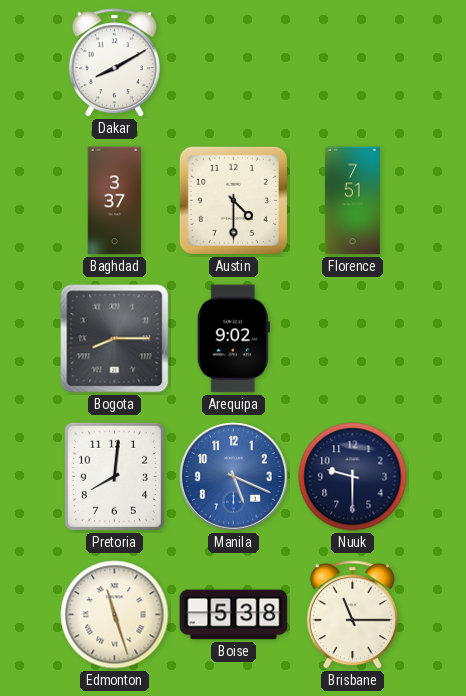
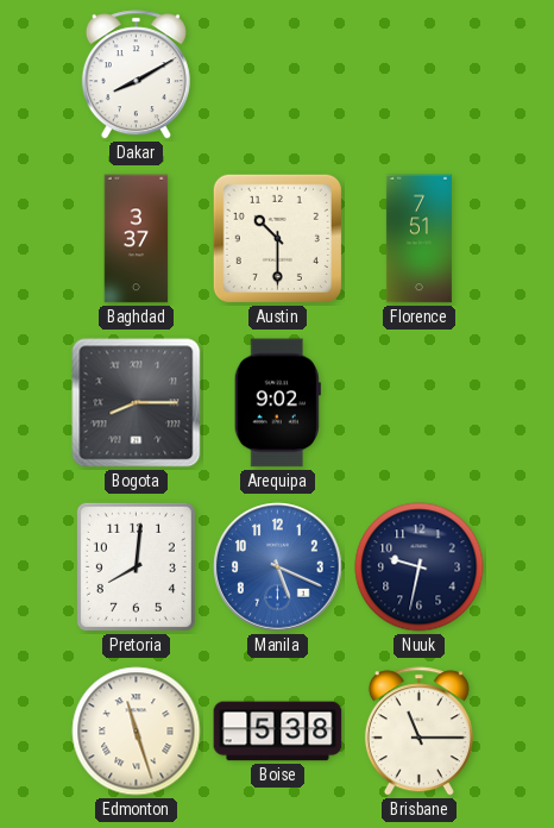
Austin: 4:30 -> 10:30 (277, 238)
Nuuk: 9:30 -> 9:32 (420, 567)
